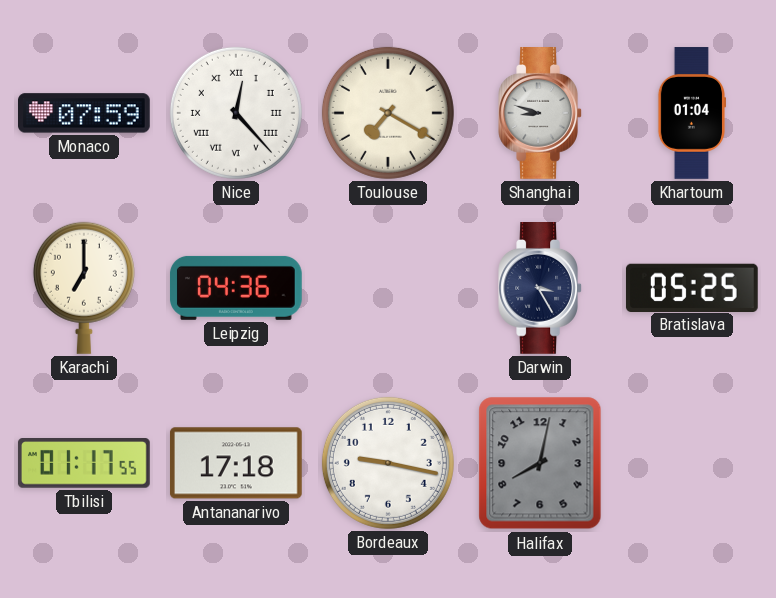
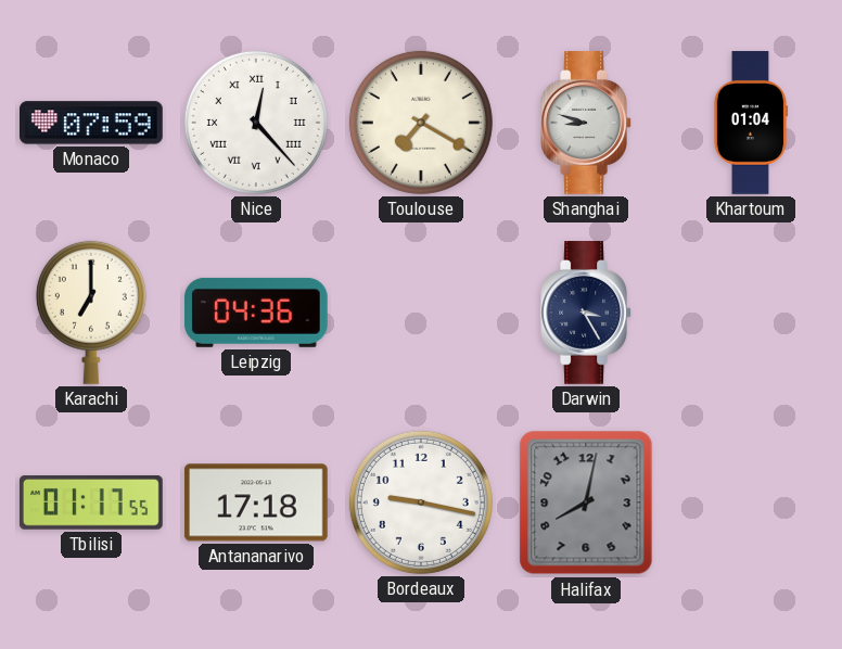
Bratislava: 05:25 -> none (692, 287)
